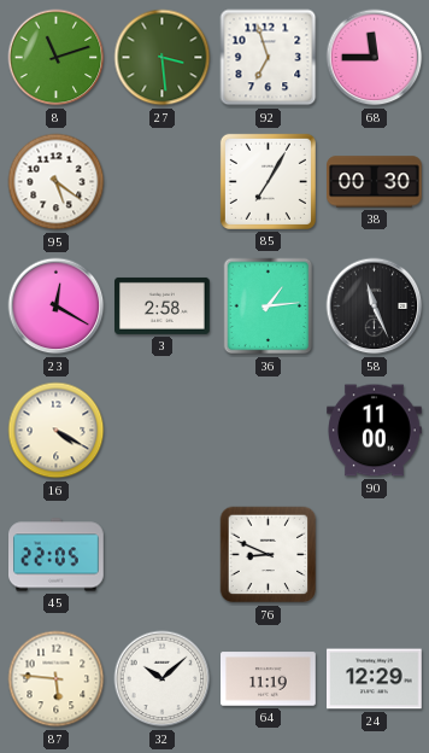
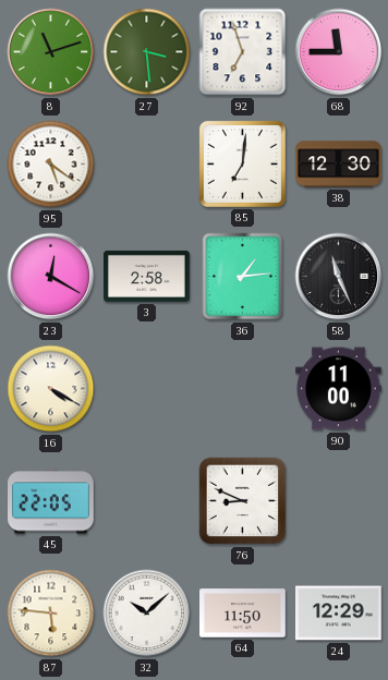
85: 7:05 -> 7:01 (242, 163)
38: 00:30 -> 12:30 (339, 165)
64: 11:19 -> 11:50 (243, 614)
